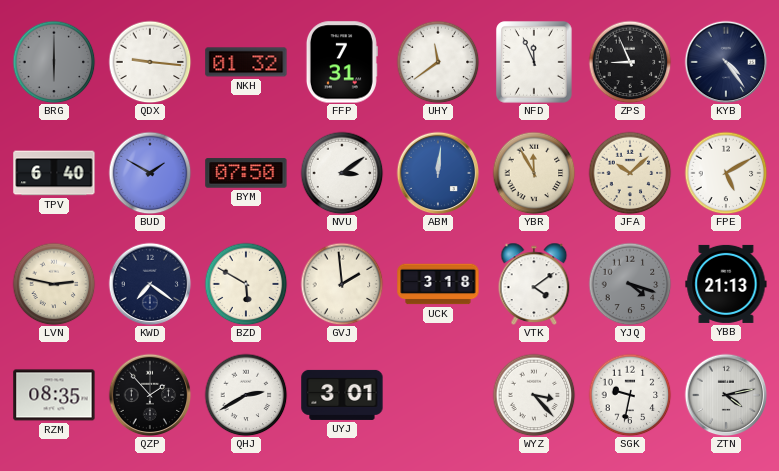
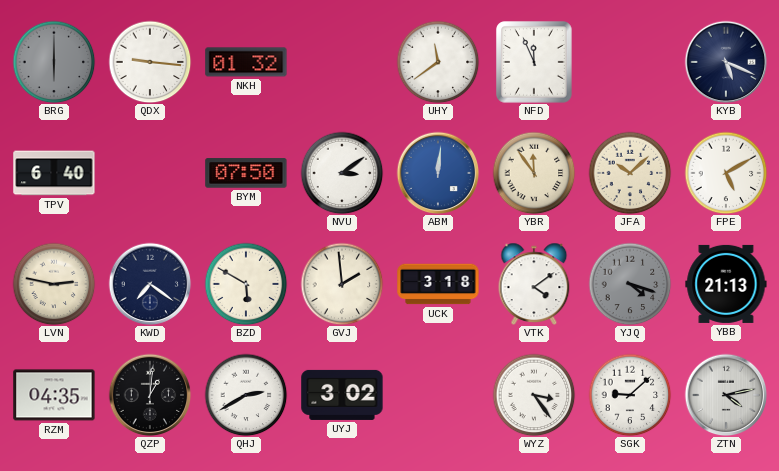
FFP: 7:31 -> none (342, 62)
ZPS: 8:56 -> none (630, 62)
KYB: 4:24 -> 5:19 (726, 62)
BUD: 1:50 -> none (150, 173)
YBR: 11:55 -> 11:54 (534, 173)
RZM: 08:35 -> 04:35 (54, 395)
QZP: 1:53 -> 1:01 (150, 395)
UYJ: 3:01 -> 3:02 (342, 395)
WYZ: 3:23 -> 3:24 (534, 395)
SGK: 9:32 -> 9:08 (630, 395)
